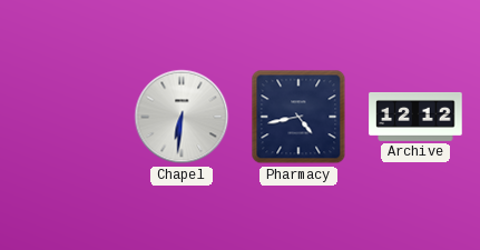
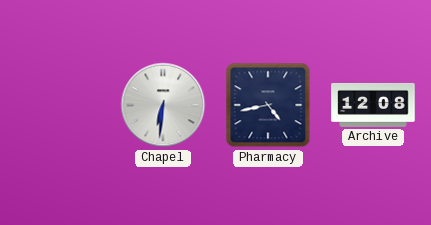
Archive: 12:12 -> 12:08 (373, 105)
